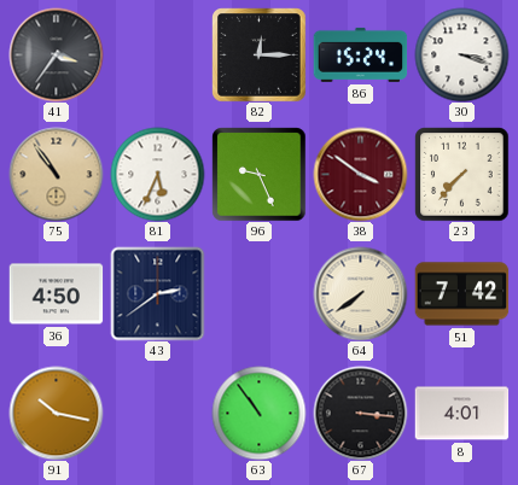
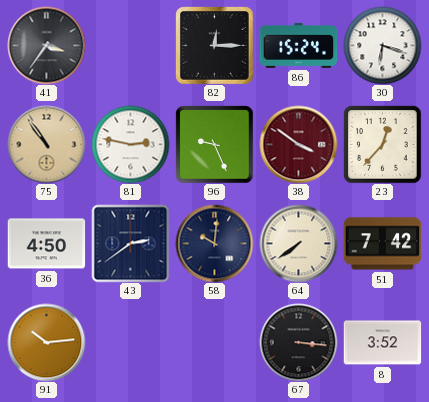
30: 3:18 -> 6:18 (382, 45)
81: 5:34 -> 2:47 (130, 144)
23: 7:37 -> 12:37 (382, 144)
58: none -> 10:01 (214, 243)
91: 10:17 -> 10:14 (46, 342)
63: 10:54 -> none (258, 413)
8: 4:01 -> 3:52 (382, 343)
